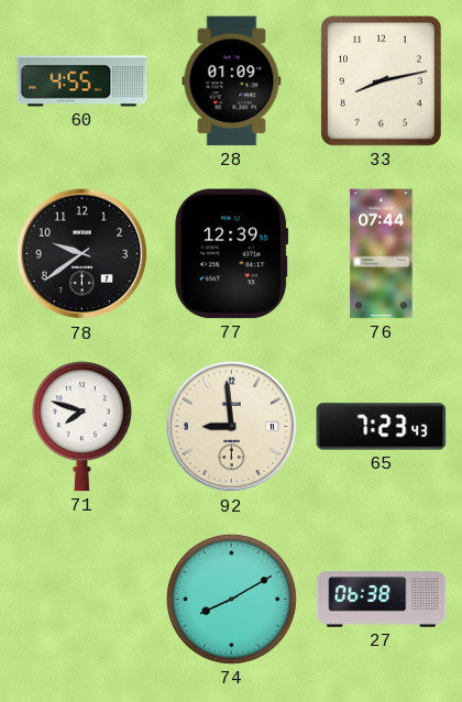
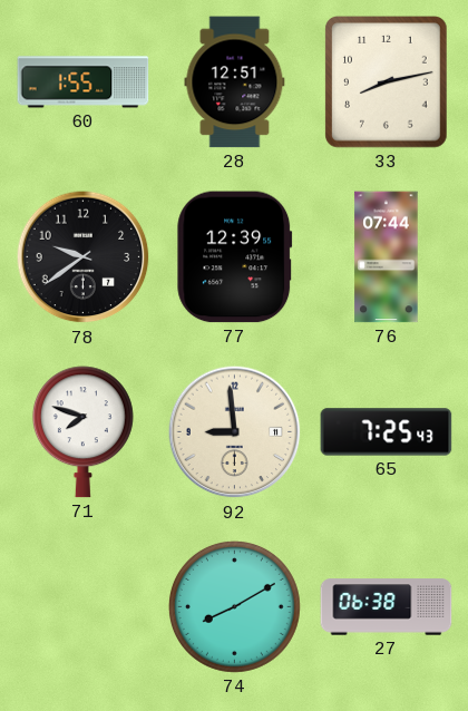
60: 4:55 -> 1:55 (84, 82)
28: 01:09 -> 12:51 (235, 82)
65: 7:23 -> 7:25 (387, 432)
